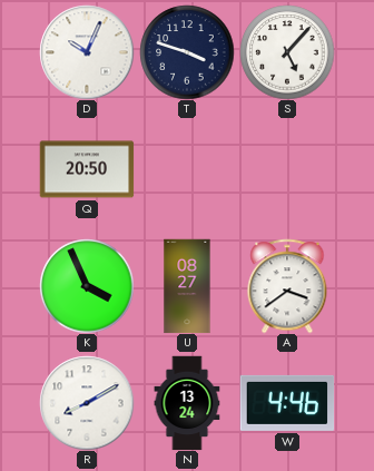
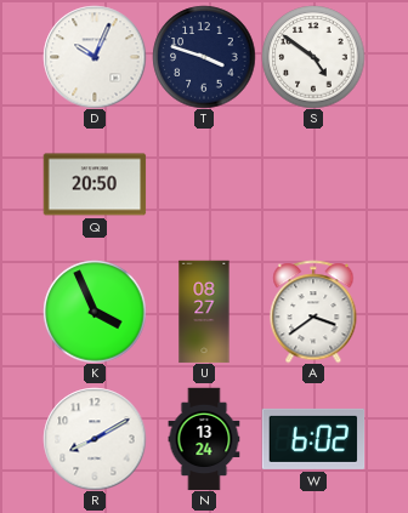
S: 5:07 -> 4:51 (313, 57)
W: 4:46 -> 6:02 (313, 439)
